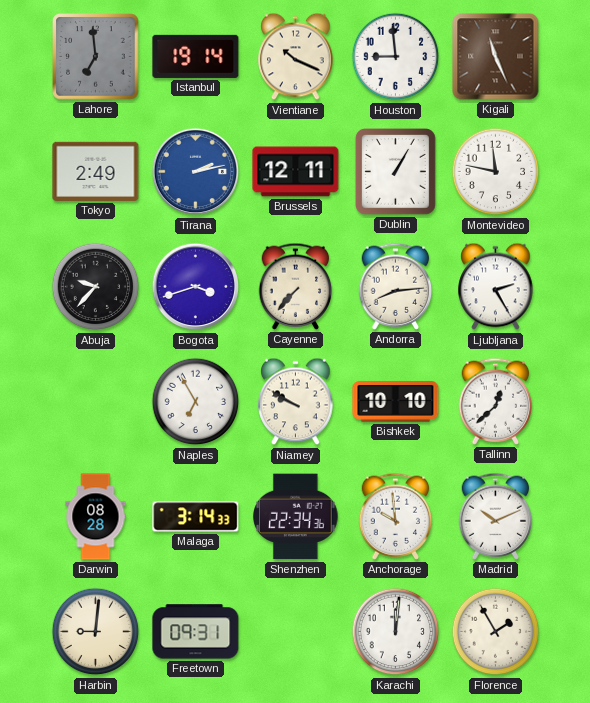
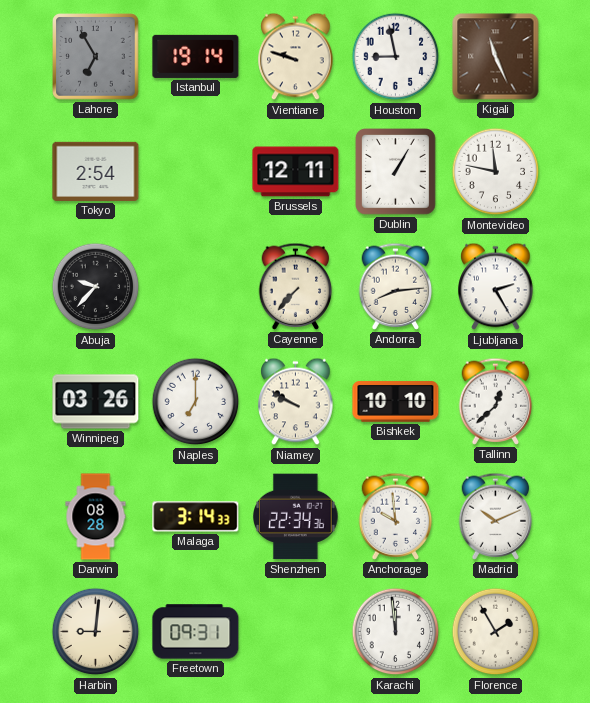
Lahore: 6:59 -> 6:55 (96, 57)
Vientiane: 10:19 -> 9:48 (296, 57)
Houston: 8:59 -> 8:58 (396, 57)
Tokyo: 2:49 -> 2:54 (96, 171)
Tirana: 2:13 -> none (196, 172)
Bogota: 3:42 -> none (196, 287)
Winnipeg: none -> 03:26 (96, 402)
Naples: 6:55 -> 7:00 (196, 402)
Karachi: 12:01 -> 11:59 (396, 632)
